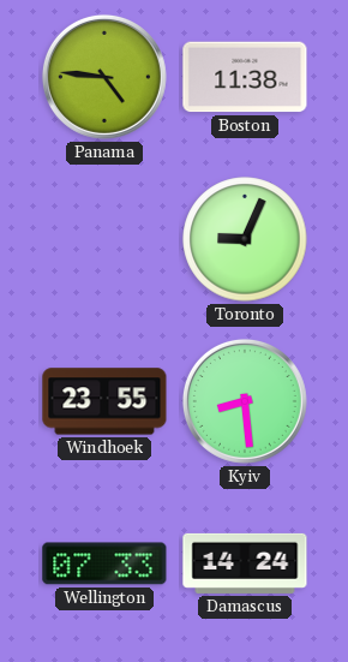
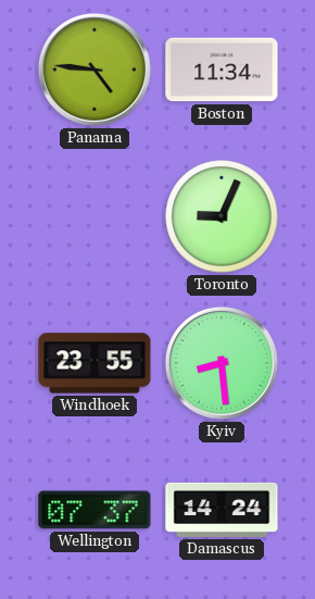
Boston: 11:38 -> 11:34 (222, 70)
Wellington: 07:33 -> 07:37 (94, 510)
